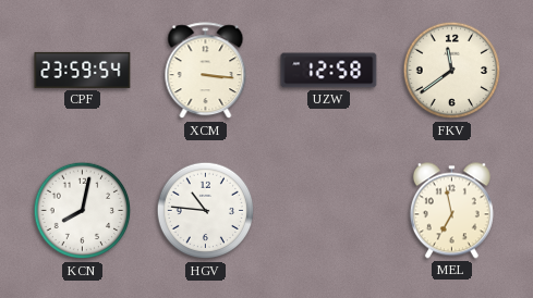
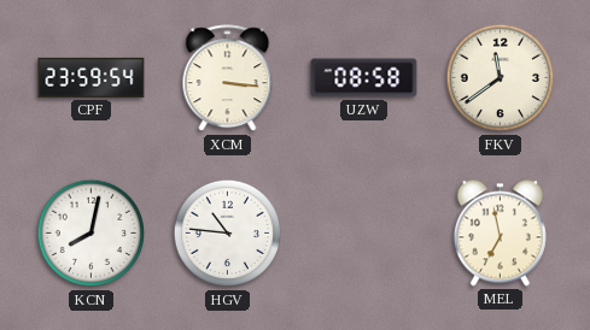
UZW: 12:58 -> 08:58 (364, 78)
